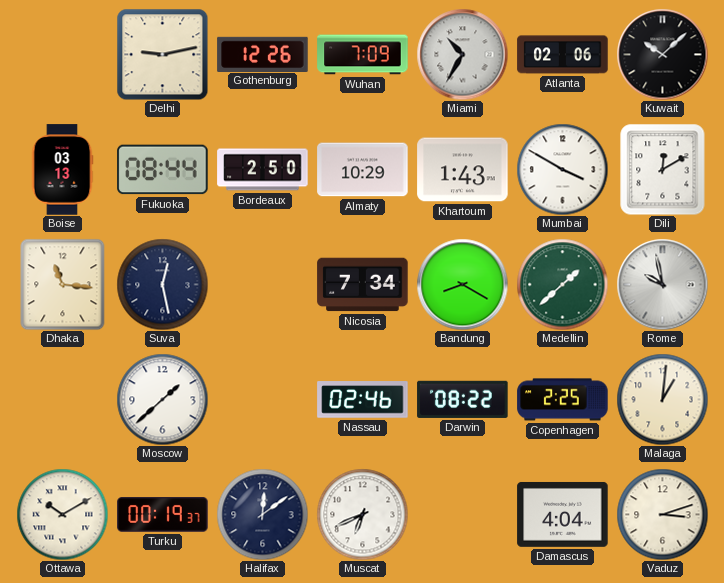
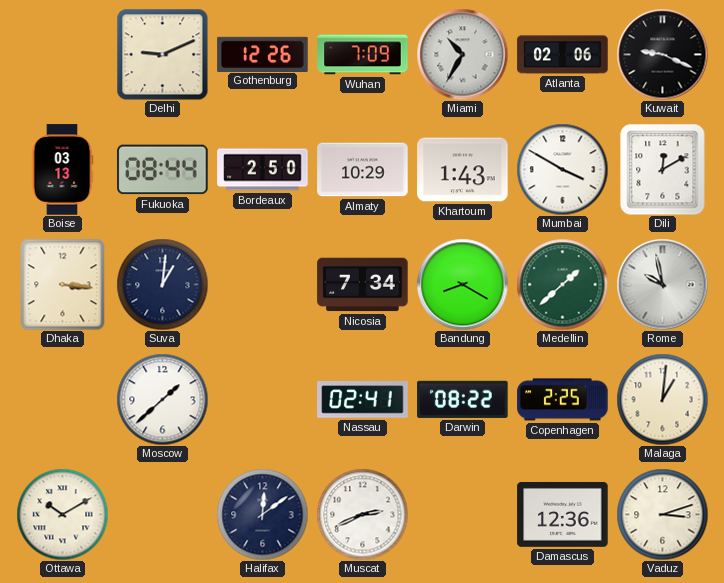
Delhi: 9:13 -> 9:11 (162, 54)
Kuwait: 10:08 -> 9:19 (662, 54)
Dhaka: 11:16 -> 3:16 (63, 284)
Suva: 12:28 -> 1:01 (162, 284)
Nassau: 02:46 -> 02:41 (363, 400)
Turku: 00:19 -> none (163, 515)
Muscat: 6:41 -> 2:41 (362, 514)
Damascus: 4:04 -> 12:36 (563, 514)
